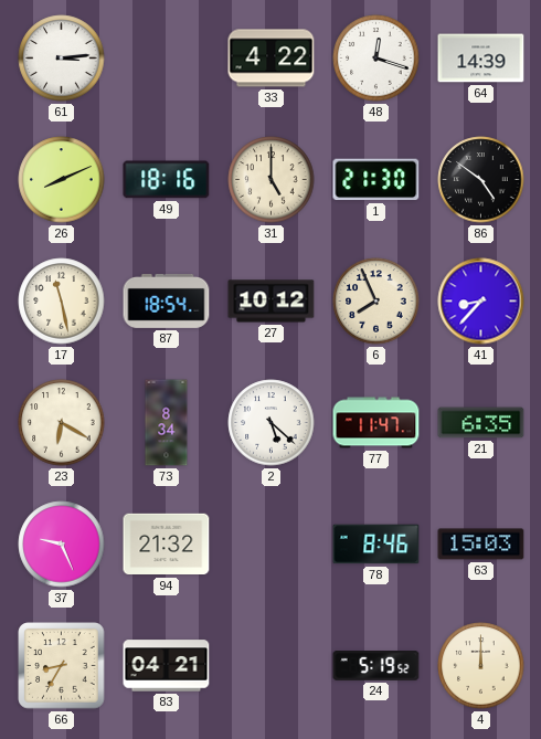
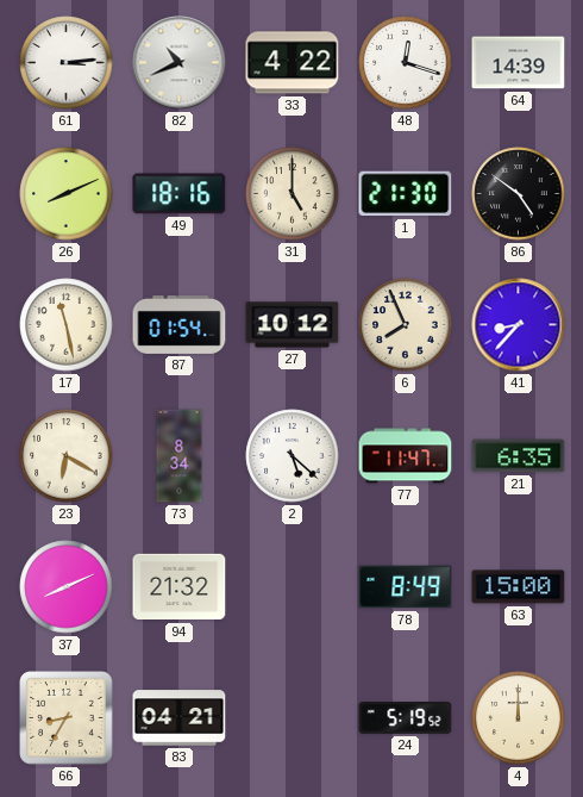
82: none -> 10:41 (180, 63)
87: 18:54 -> 01:54 (180, 324)
37: 9:26 -> 8:11 (67, 587)
78: 8:46 -> 8:49 (406, 587)
63: 15:03 -> 15:00 (519, 587)
